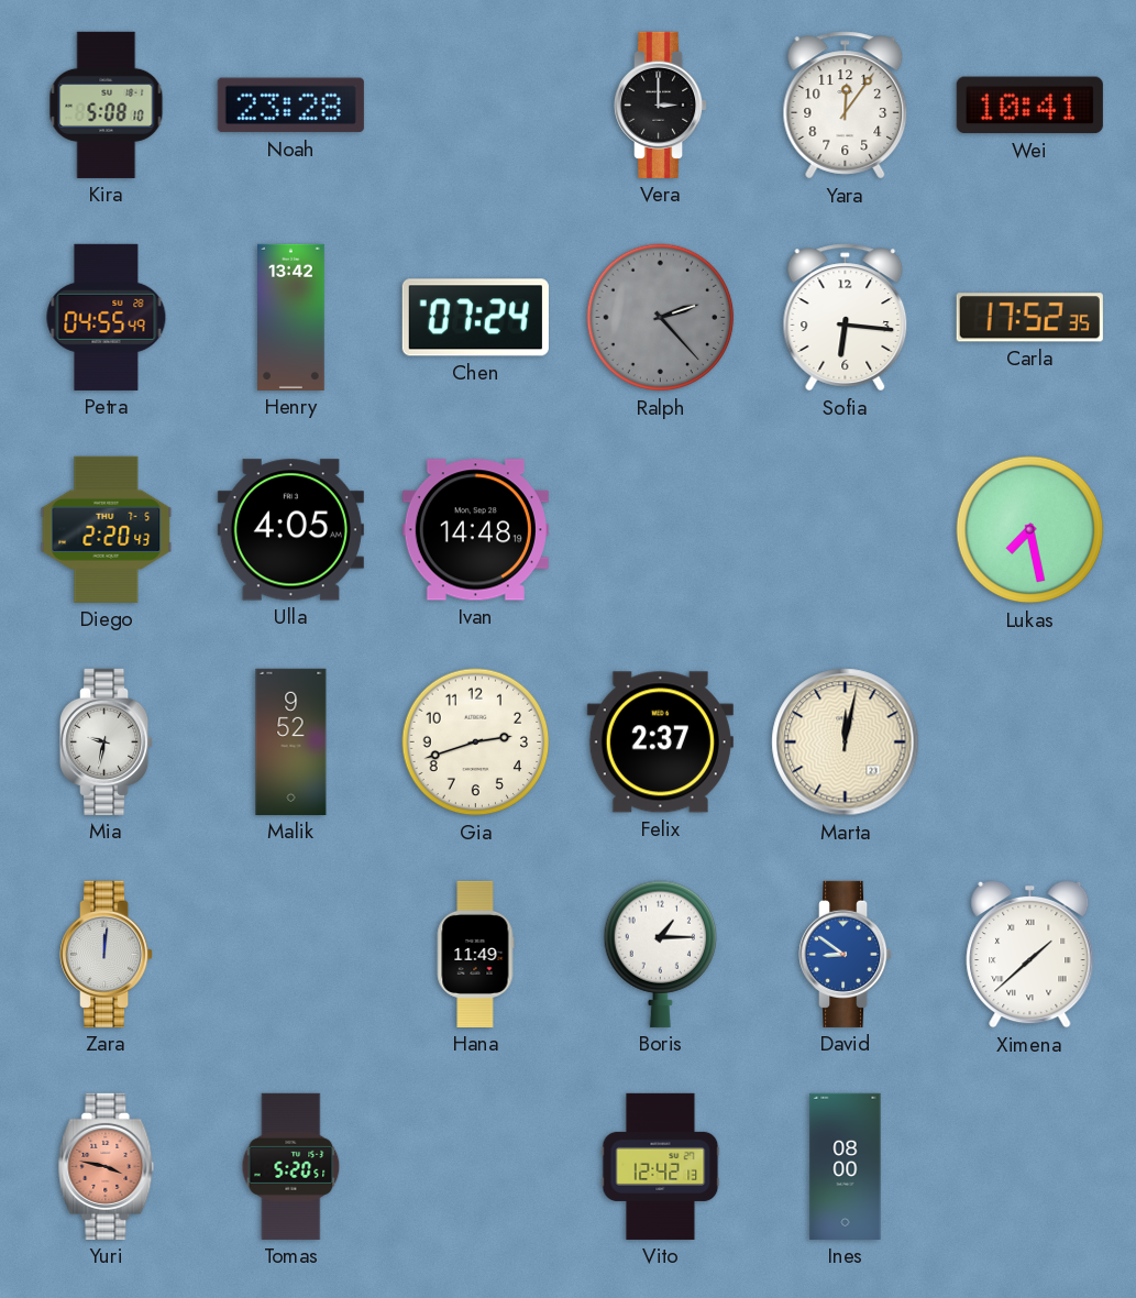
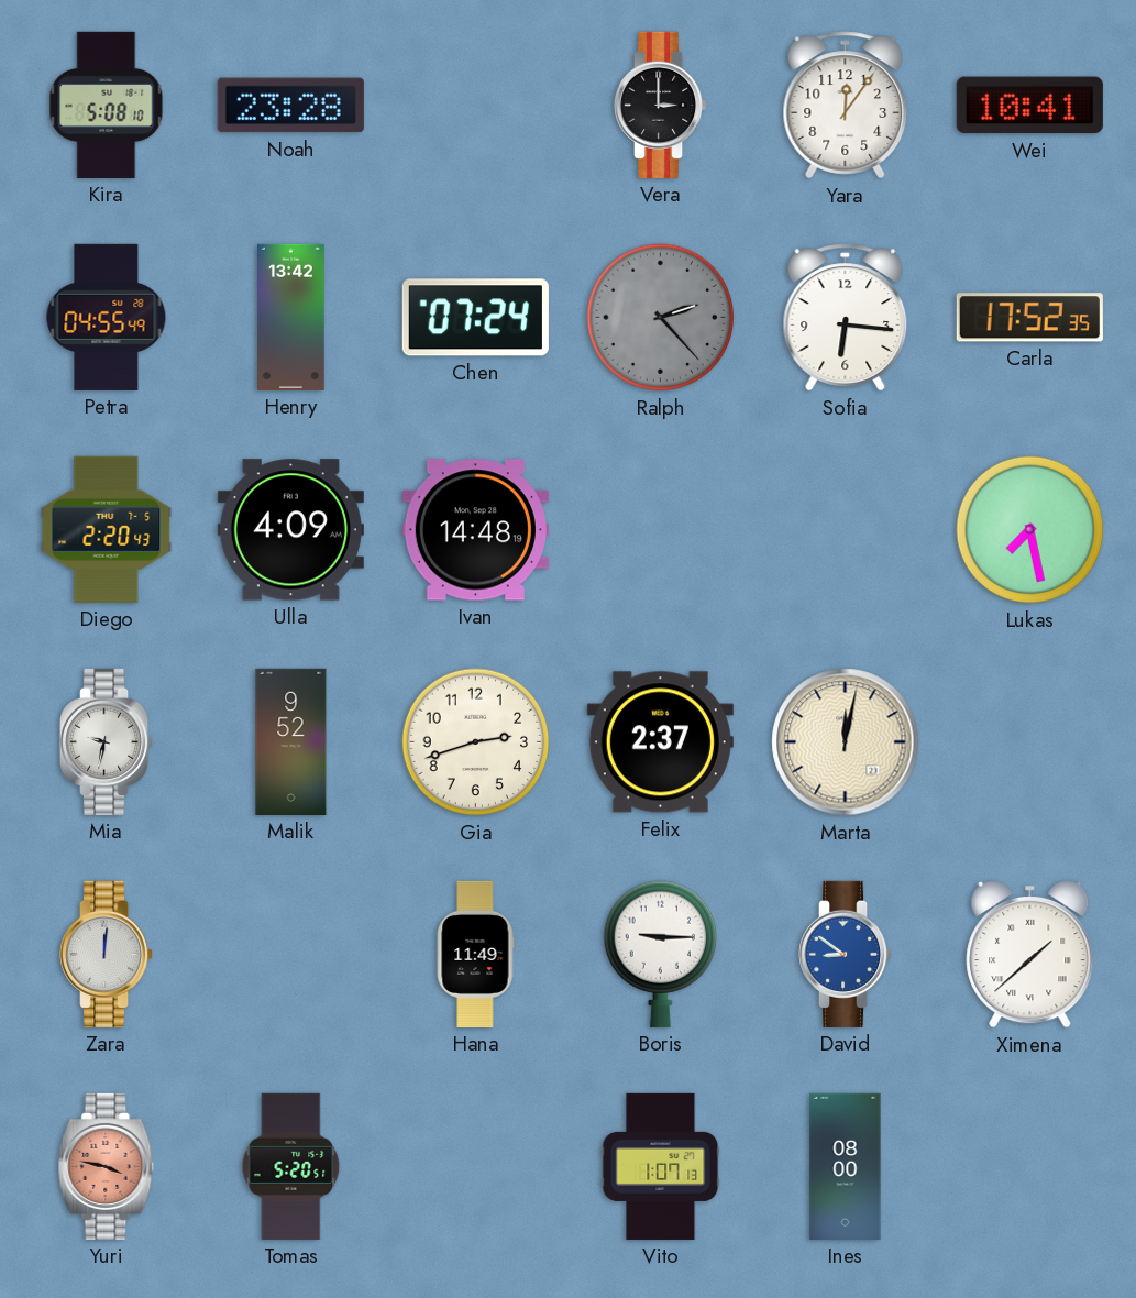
Ulla: 4:05 -> 4:09 (290, 530)
Boris: 1:15 -> 9:15 (661, 954)
Vito: 12:42 -> 1:07 (661, 1166)
